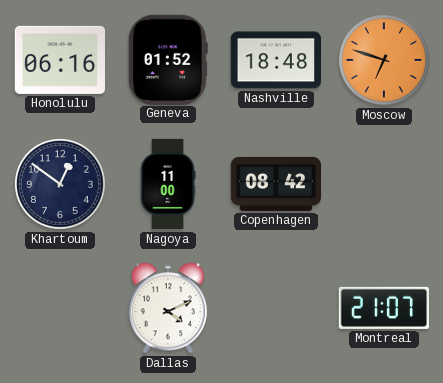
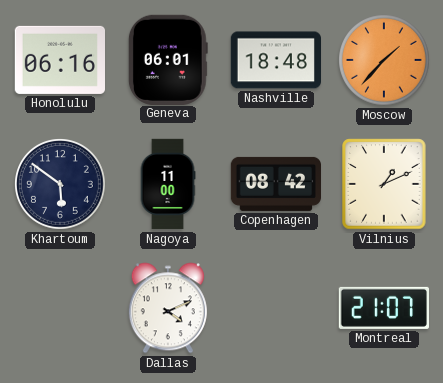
Geneva: 01:52 -> 06:01 (168, 59)
Moscow: 6:48 -> 1:37 (385, 61)
Khartoum: 12:51 -> 5:51 (61, 185)
Vilnius: none -> 1:11 (384, 184)
